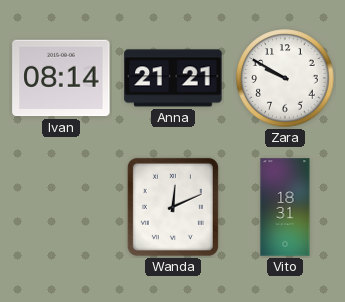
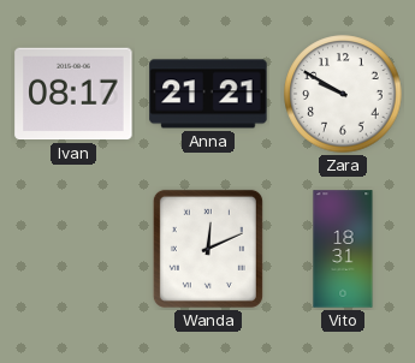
Ivan: 08:14 -> 08:17 (73, 94)
